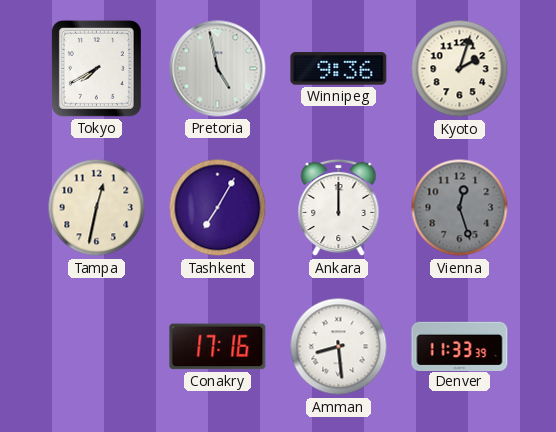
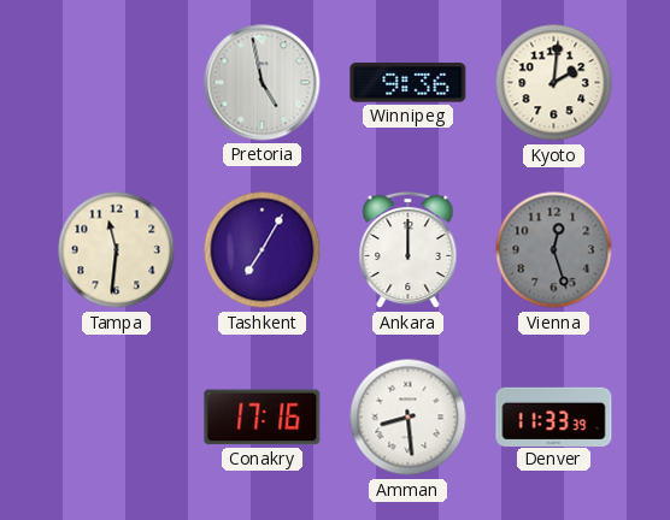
Tokyo: 7:40 -> none (96, 68)
Kyoto: 2:03 -> 2:01 (554, 83)
Tampa: 12:32 -> 11:31 (117, 250)
